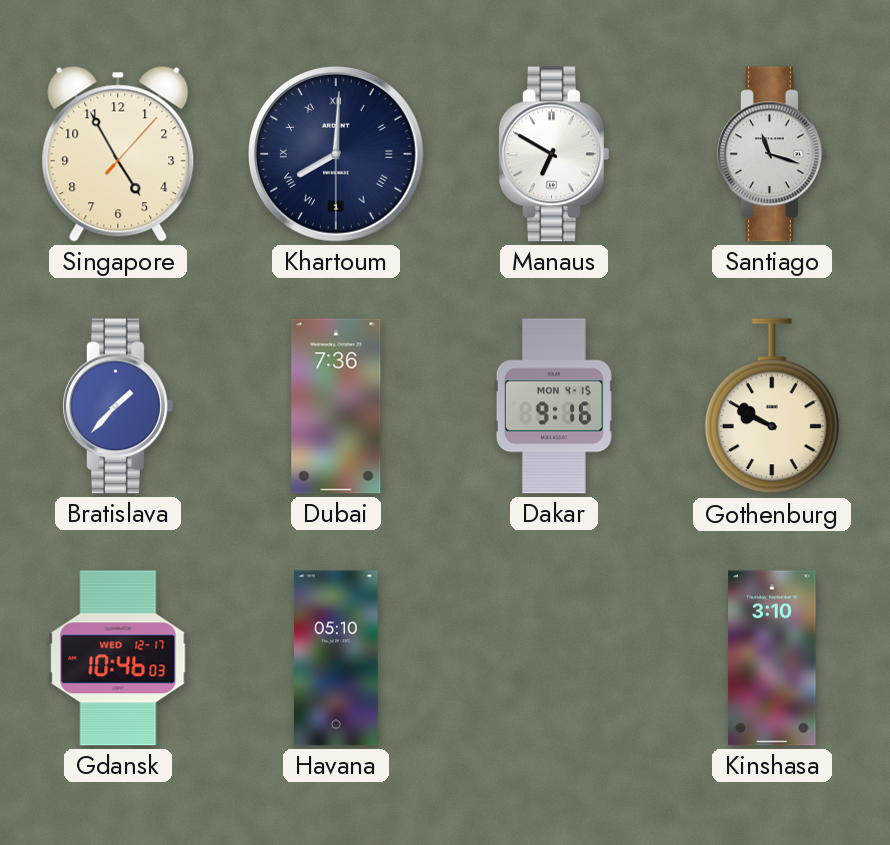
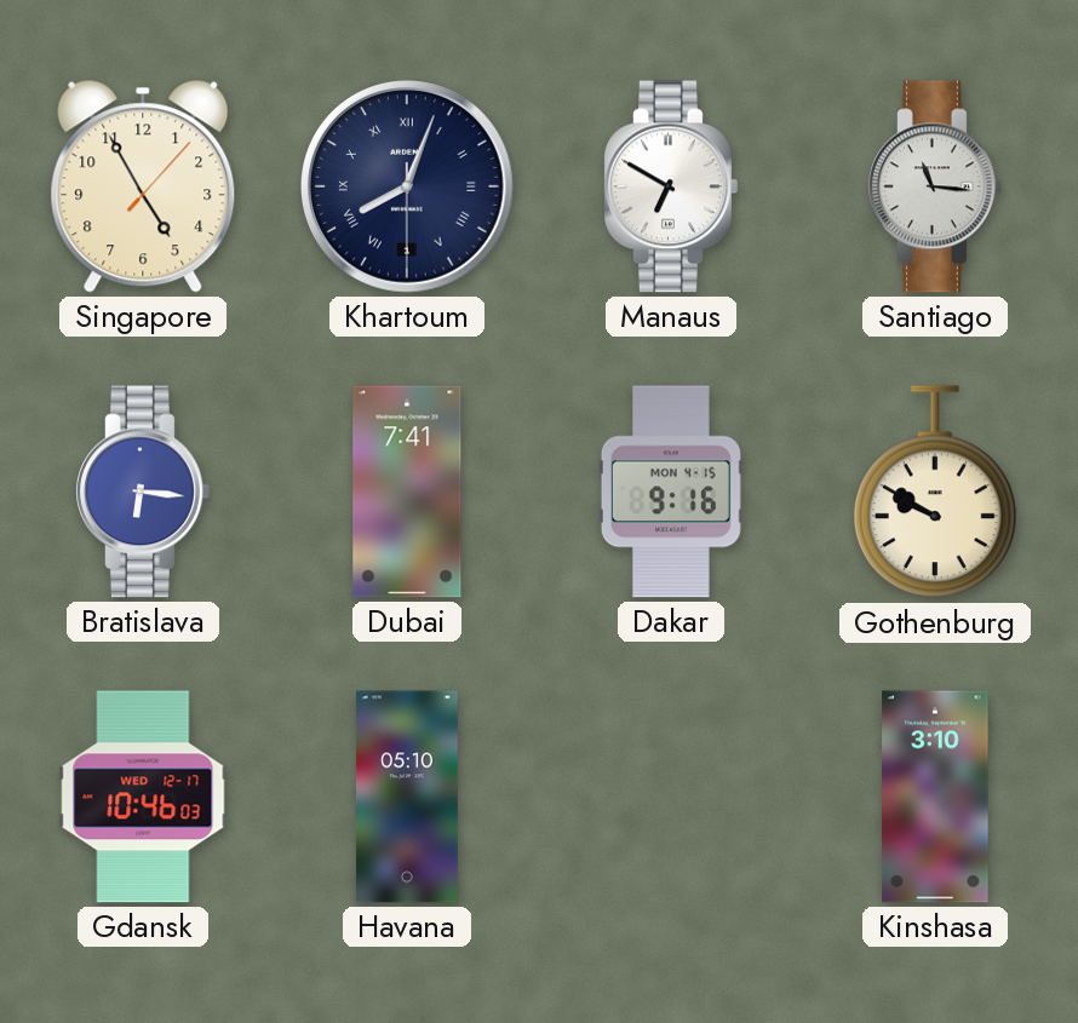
Khartoum: 8:00 -> 8:03 (408, 188)
Santiago: 11:18 -> 11:16 (935, 186)
Bratislava: 1:37 -> 6:16 (143, 492)
Dubai: 7:36 -> 7:41 (407, 492)
